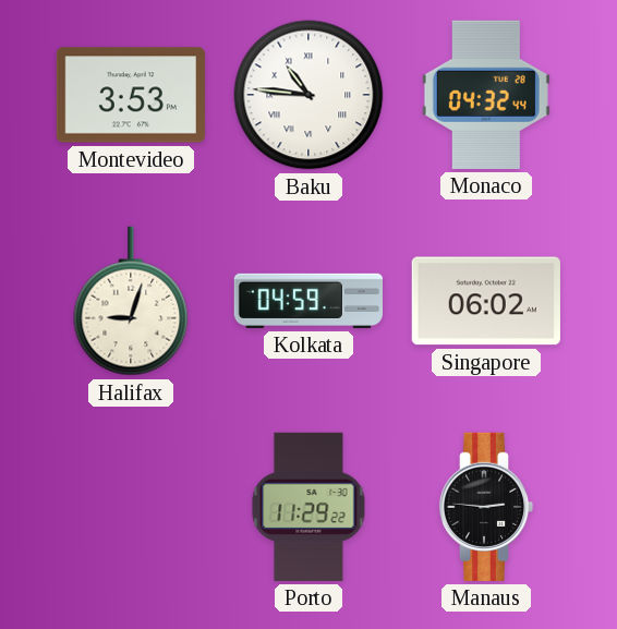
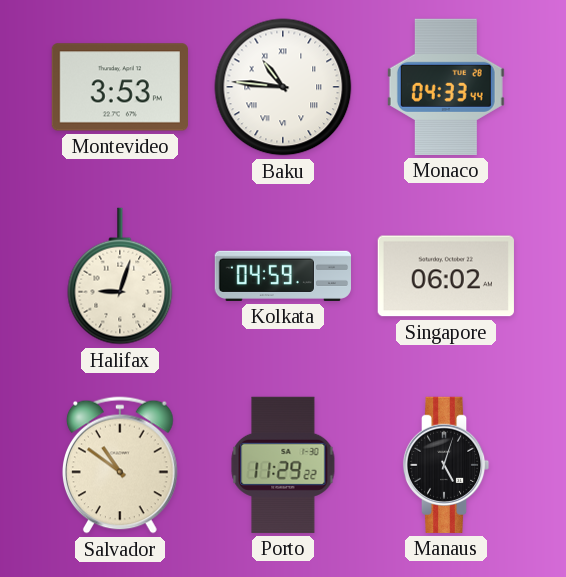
Monaco: 04:32 -> 04:33 (446, 87)
Salvador: none -> 10:51 (121, 465)
Manaus: 2:46 -> 5:03 (446, 465)
